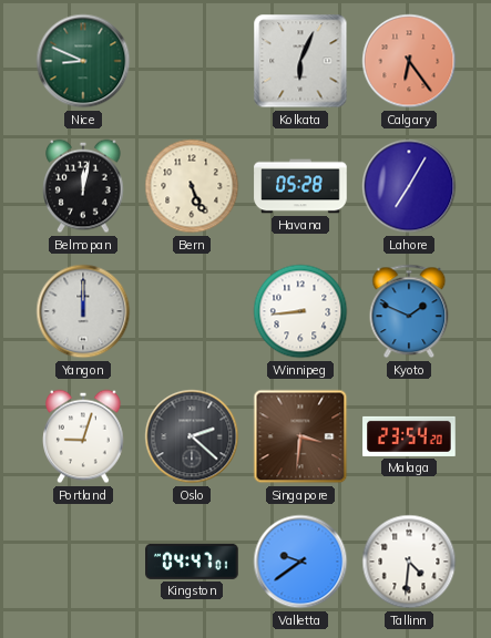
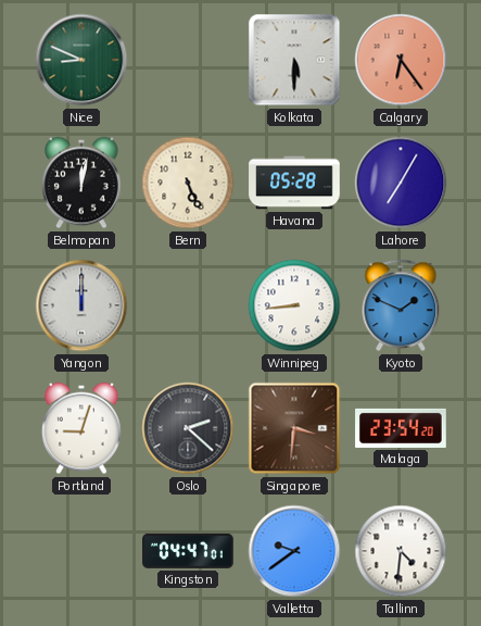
Kolkata: 6:04 -> 5:30 (294, 60)
